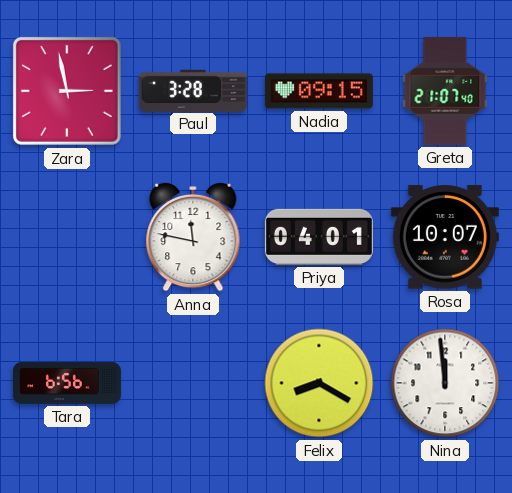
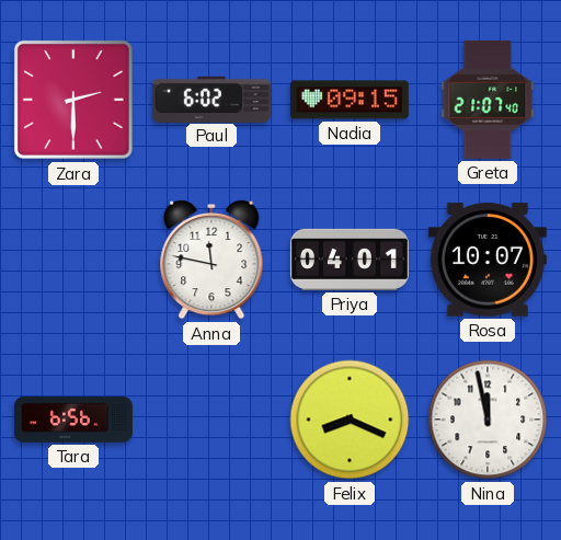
Zara: 2:58 -> 2:30 (73, 100)
Paul: 3:28 -> 6:02 (211, 99)
Felix: 8:20 -> 8:19 (350, 420)
Nina: 11:59 -> 11:58 (488, 420)
